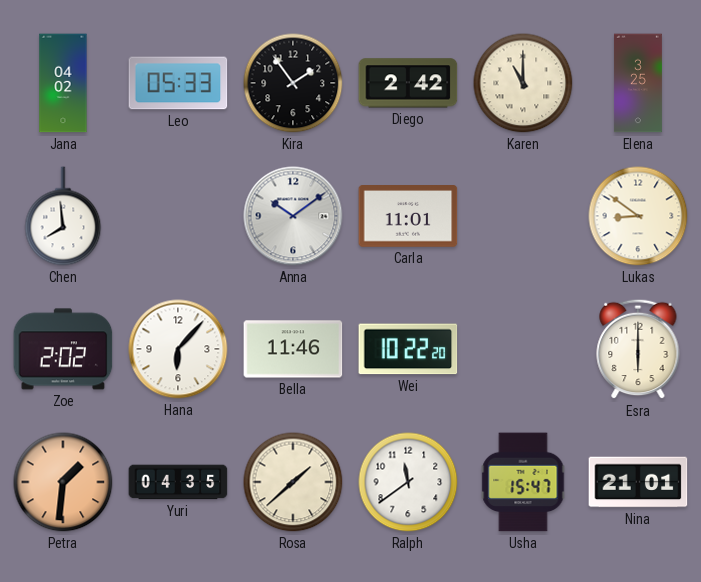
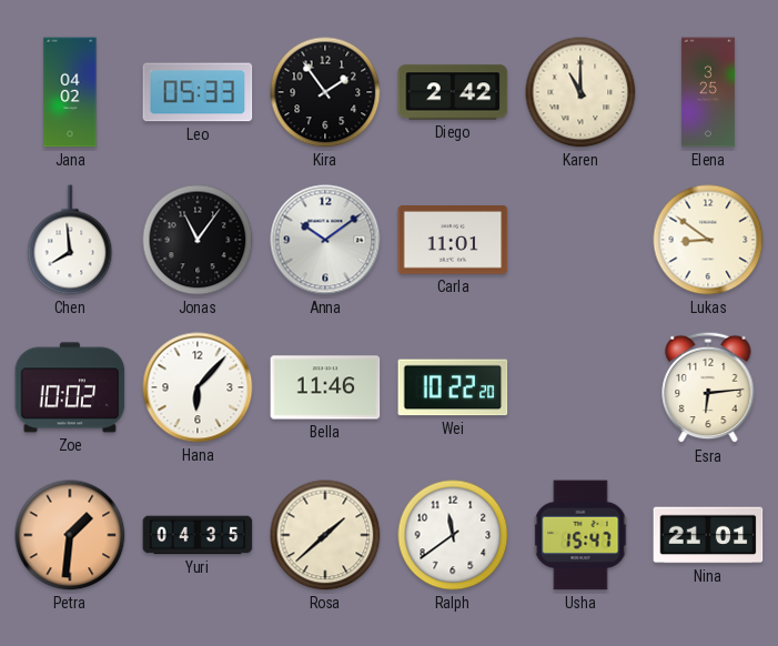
Jonas: none -> 11:06 (198, 240)
Zoe: 2:02 -> 10:02 (70, 387)
Esra: 6:00 -> 6:14 (708, 387)
